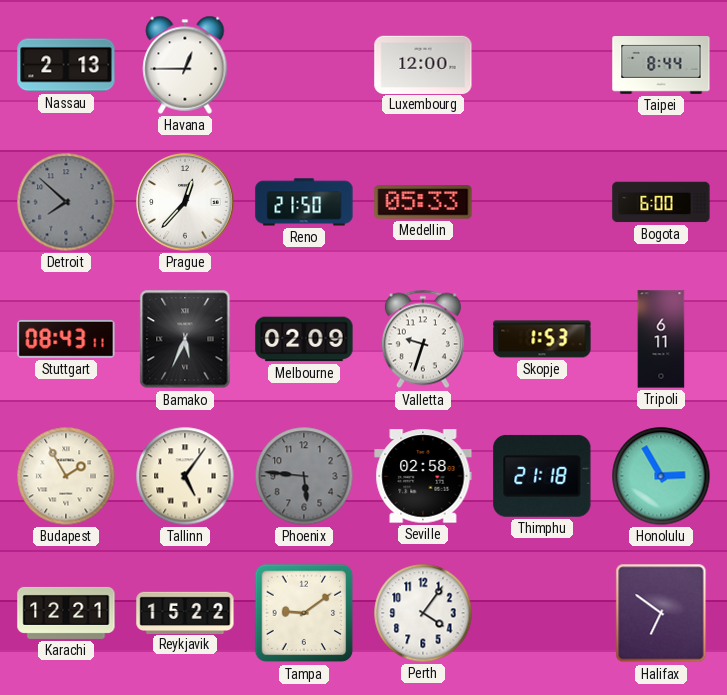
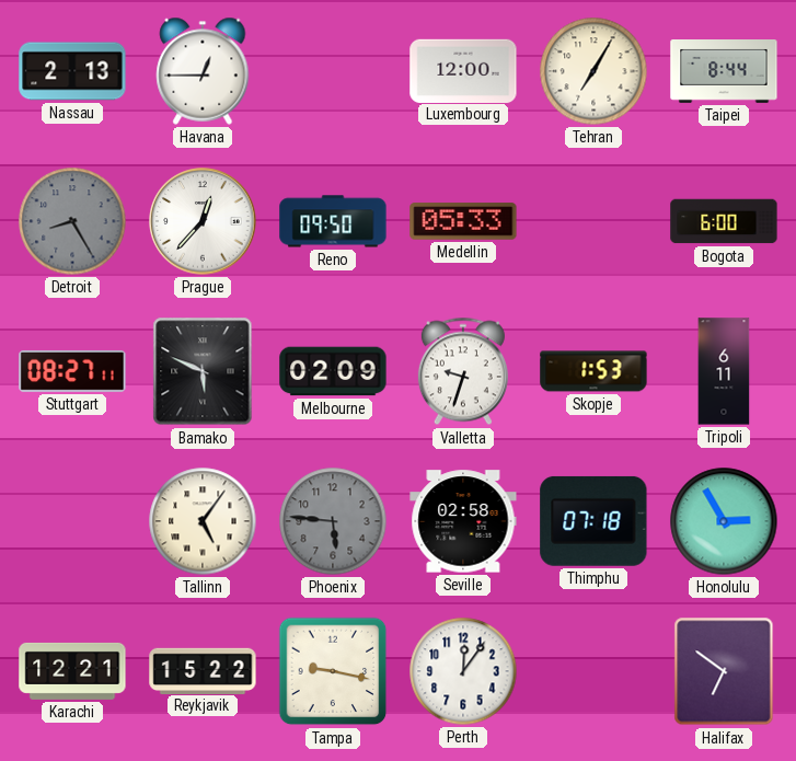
Tehran: none -> 7:05 (593, 71)
Detroit: 7:52 -> 8:25 (72, 221)
Reno: 21:50 -> 09:50 (333, 221)
Stuttgart: 08:43 -> 08:27 (72, 371)
Bamako: 5:34 -> 5:49 (203, 371)
Budapest: 1:55 -> none (66, 476)
Thimphu: 21:18 -> 07:18 (593, 521)
Tampa: 9:09 -> 9:17 (333, 671)
Perth: 4:06 -> 12:06 (463, 671)
